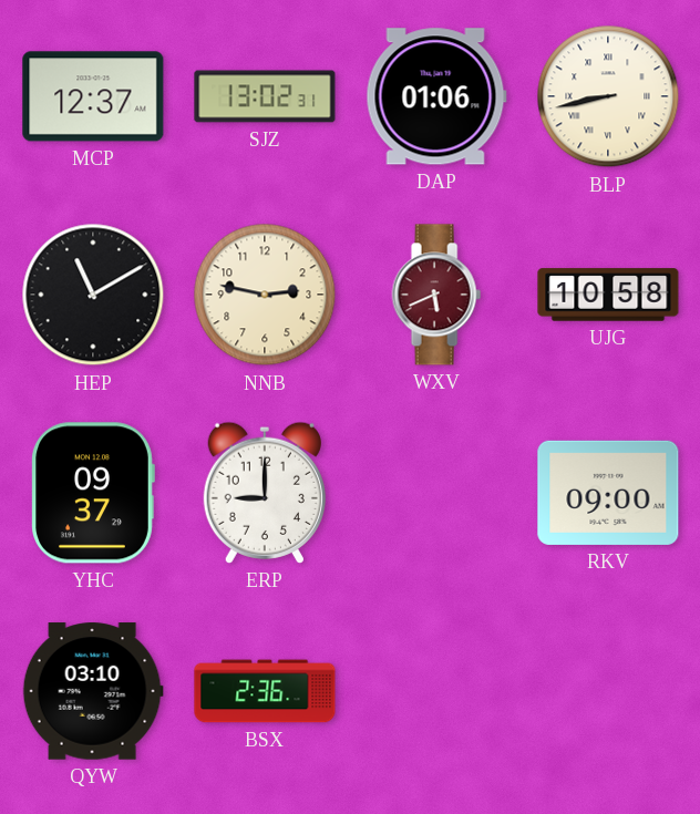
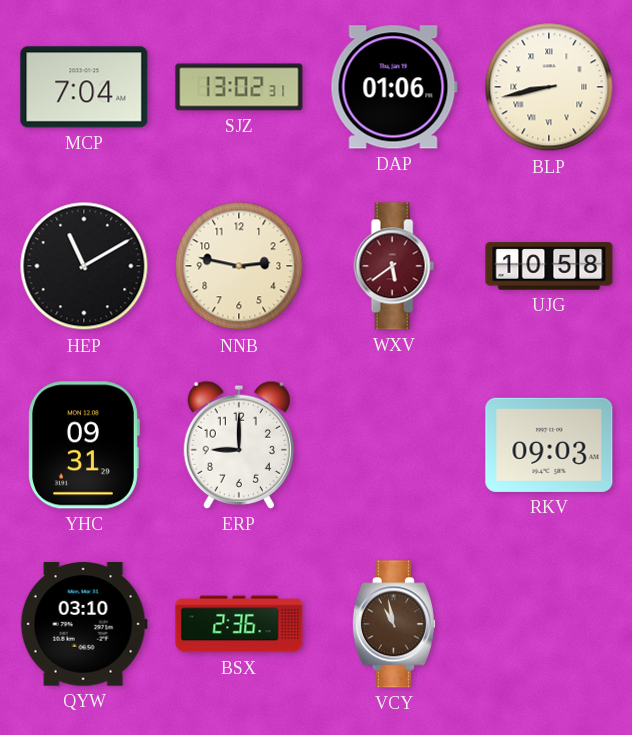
MCP: 12:37 -> 7:04 (84, 87)
WXV: 5:41 -> 5:39 (394, 266)
YHC: 09:37 -> 09:31 (84, 445)
RKV: 09:00 -> 09:03 (549, 445)
VCY: none -> 10:58 (394, 624)
